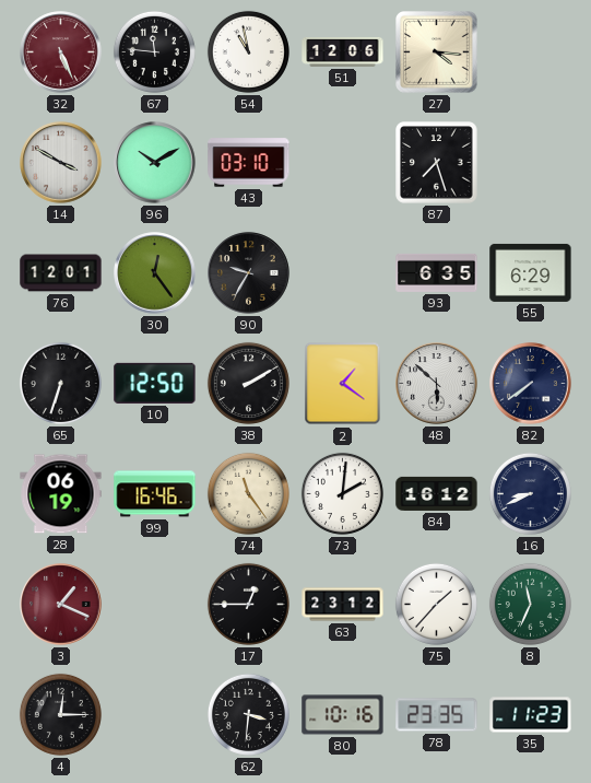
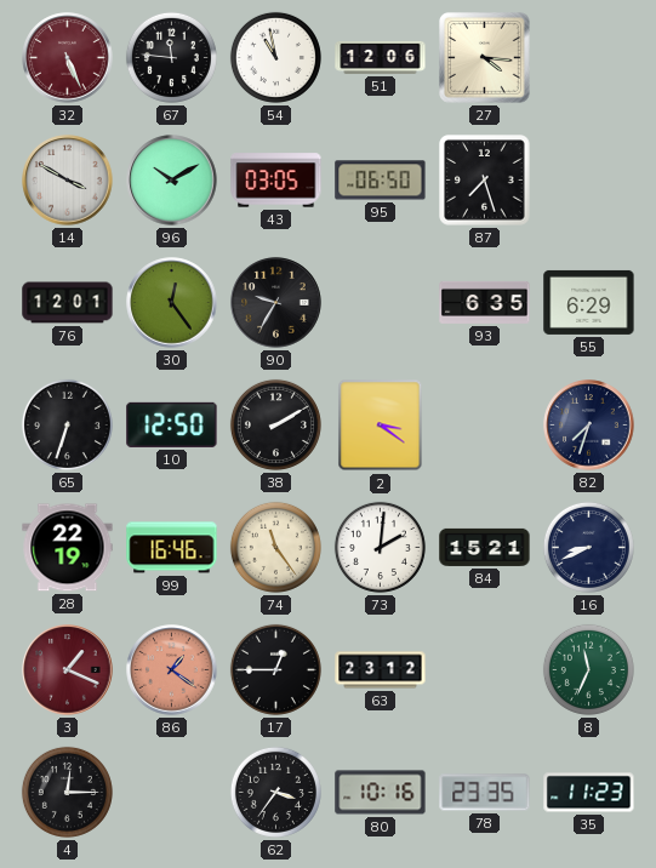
43: 03:10 -> 03:05 (276, 181)
95: none -> 06:50 (381, 181)
2: 1:21 -> 3:21 (381, 426)
48: 5:52 -> none (437, 384)
82: 7:39 -> 7:33 (589, 426)
28: 06:19 -> 22:19 (68, 548)
84: 16:12 -> 15:21 (485, 547)
86: none -> 1:21 (172, 670)
75: 1:37 -> none (436, 604)
62: 3:31 -> 3:36 (275, 792)
